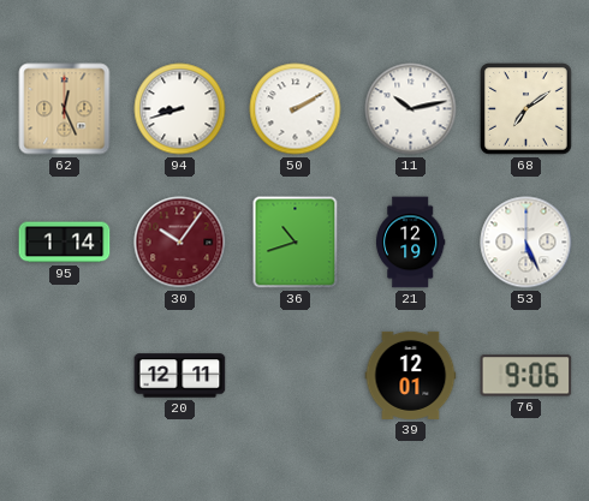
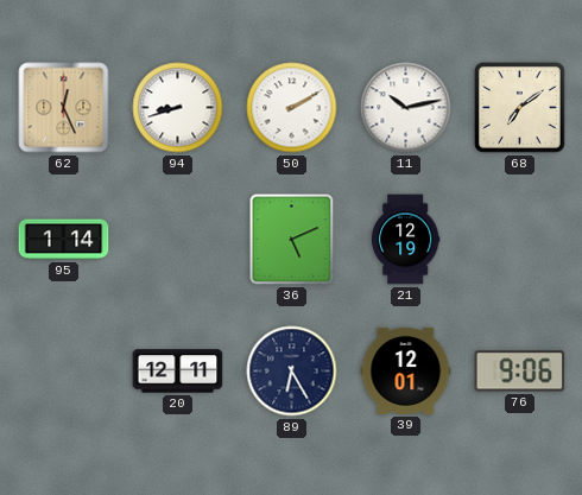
30: 10:06 -> none (180, 243)
36: 10:42 -> 5:11 (292, 240)
53: 5:26 -> none (526, 243)
89: none -> 6:25 (292, 372)
